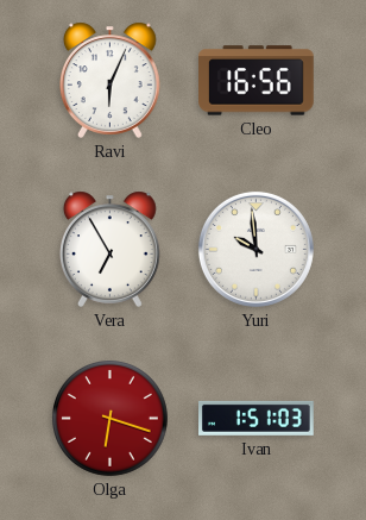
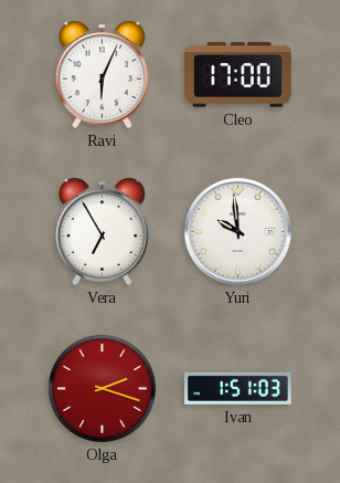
Cleo: 16:56 -> 17:00 (238, 75)
Olga: 6:18 -> 2:18 (103, 389)
